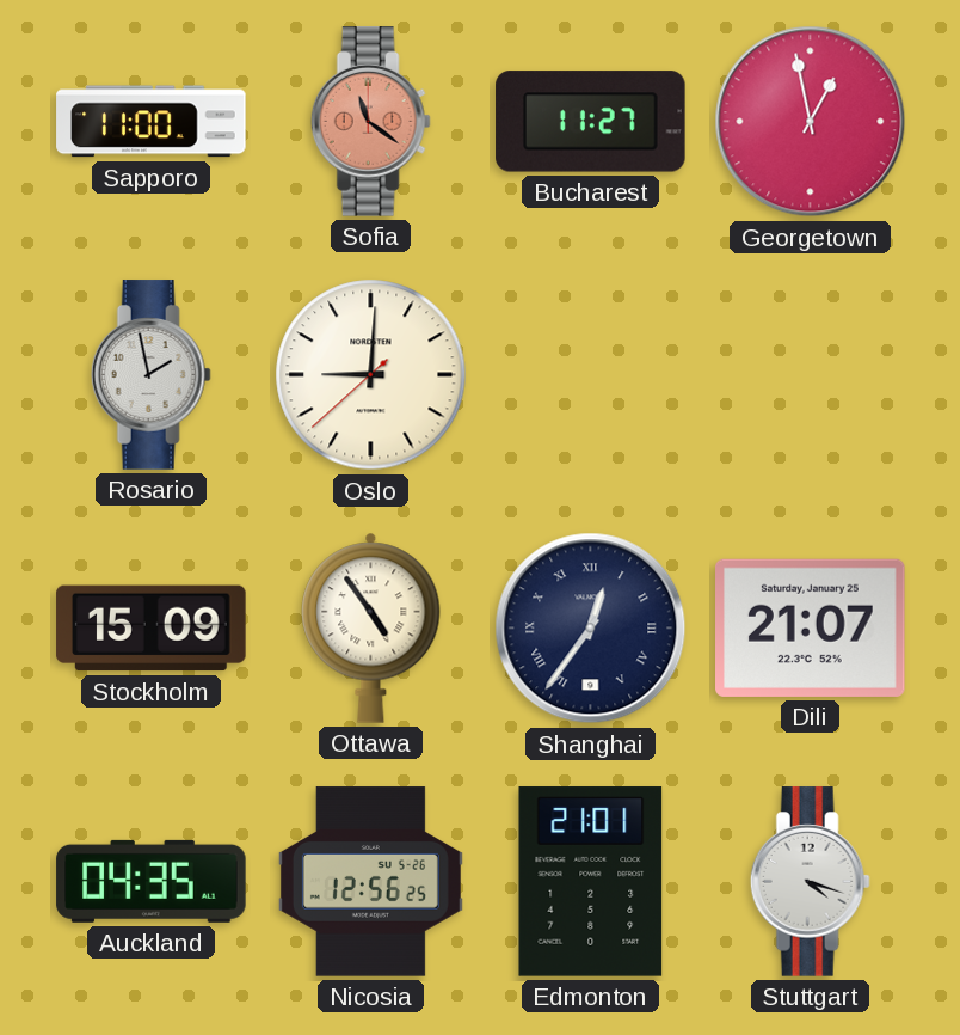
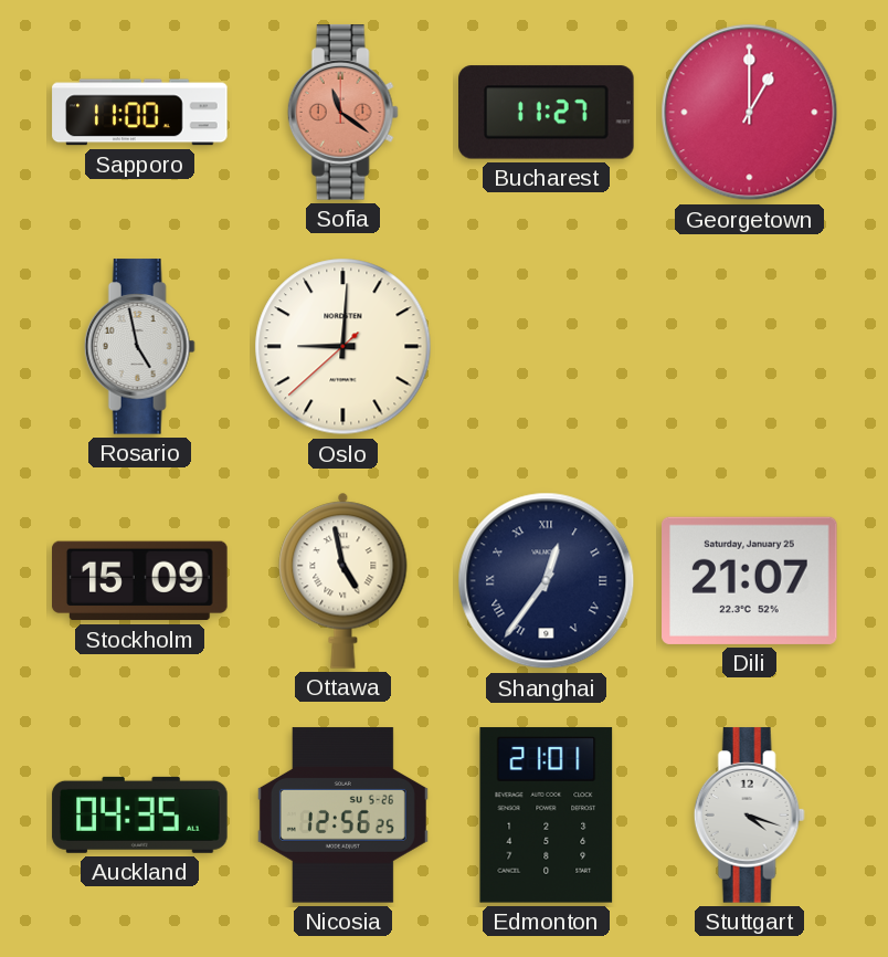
Georgetown: 12:58 -> 1:00 (750, 113)
Rosario: 1:58 -> 4:58 (139, 347)
Ottawa: 4:54 -> 4:58 (343, 580)
